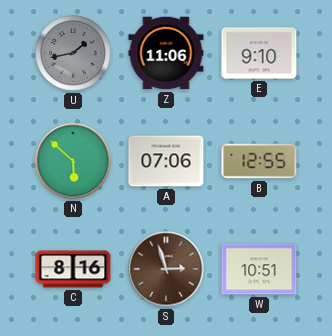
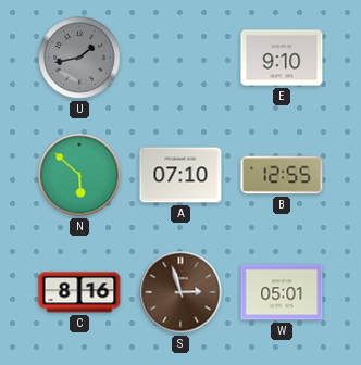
Z: 11:06 -> none (166, 53)
A: 07:06 -> 07:10 (180, 175)
W: 10:51 -> 05:01 (282, 292)
